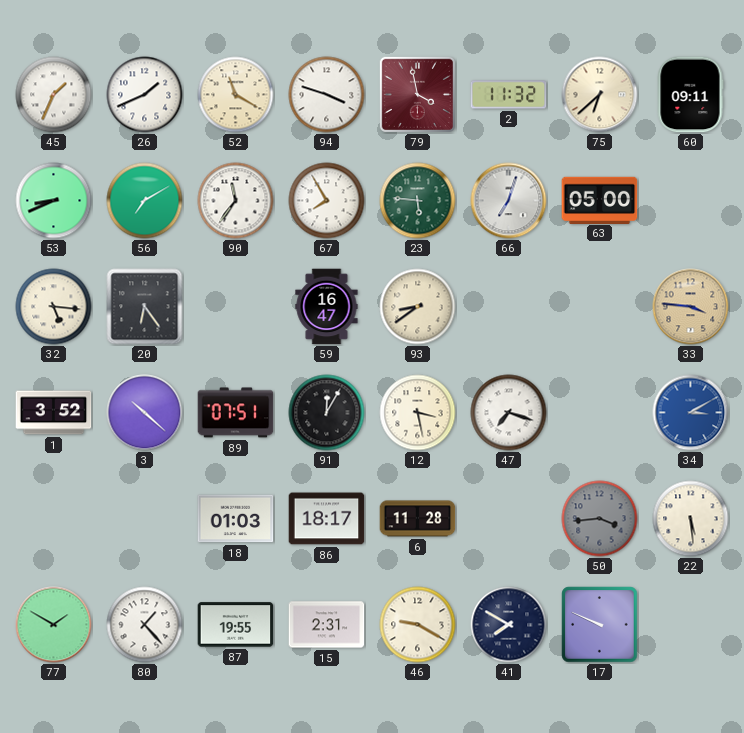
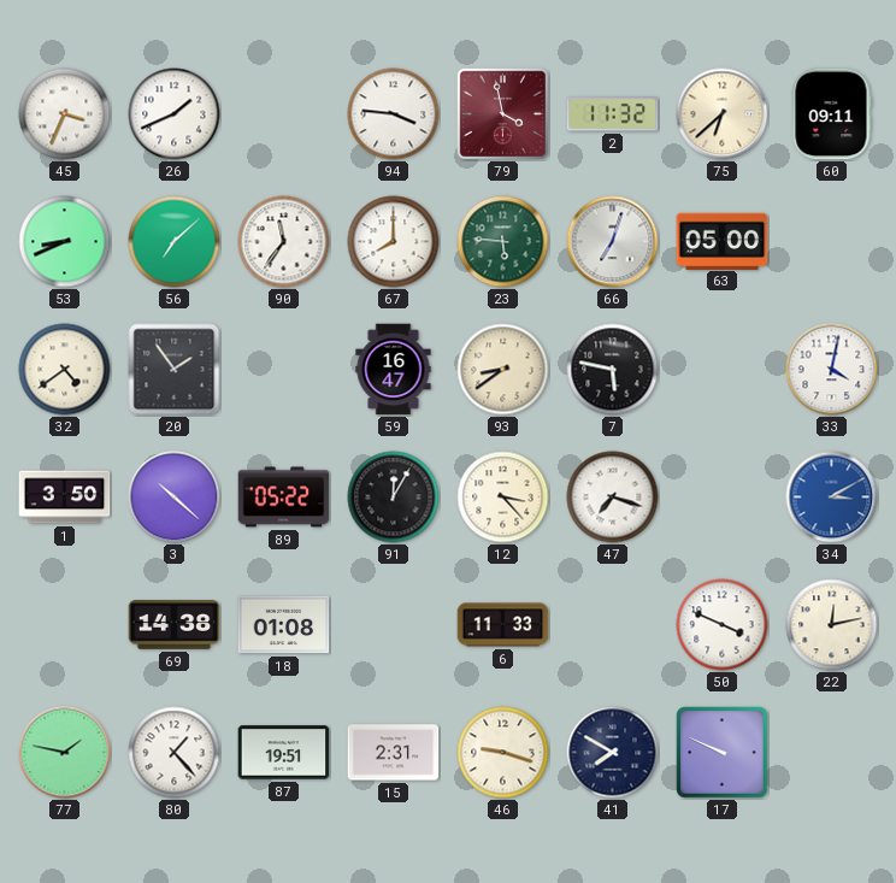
45: 1:34 -> 3:34 (65, 114)
52: 11:20 -> none (236, 95)
94: 3:48 -> 3:46 (394, 114)
56: 7:10 -> 7:08 (175, 242)
67: 7:55 -> 8:00 (394, 242)
32: 5:16 -> 4:39 (65, 370)
20: 6:24 -> 1:54 (175, 370)
7: none -> 5:47 (613, 370)
33: 3:46 -> 4:02 (832, 370)
33 dial: champagne -> white (832, 370)
1: 3:52 -> 3:50 (65, 498)
89: 07:51 -> 05:22 (284, 498)
12: 3:28 -> 3:23 (503, 498)
69: none -> 14:38 (175, 625)
18: 01:03 -> 01:08 (284, 625)
86: 18:17 -> none (327, 519)
6: 11:28 -> 11:33 (503, 625)
50: 3:44 -> 3:49 (723, 625)
50 dial: grey -> white (723, 625)
22: 5:29 -> 12:13 (832, 625)
77: 1:50 -> 1:47 (65, 753)
87: 19:55 -> 19:51 (284, 753)
46: 9:20 -> 9:18 (503, 753)
